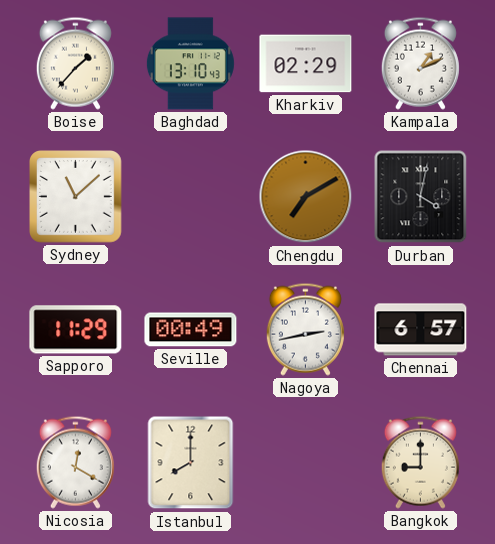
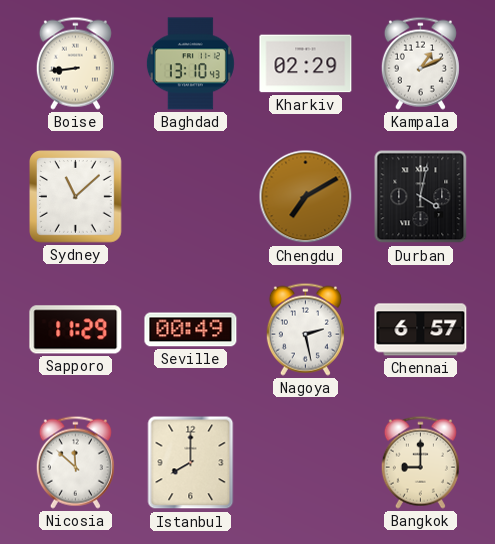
Boise: 1:37 -> 8:44 (75, 63)
Nagoya: 2:43 -> 2:28 (305, 329)
Nicosia: 12:20 -> 11:52 (75, 462)
